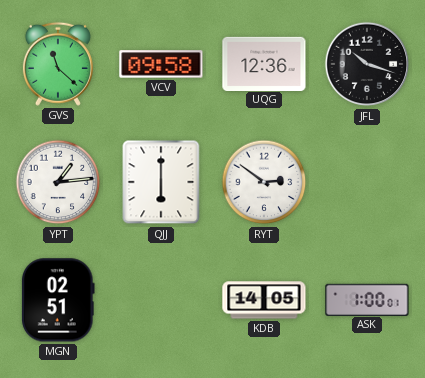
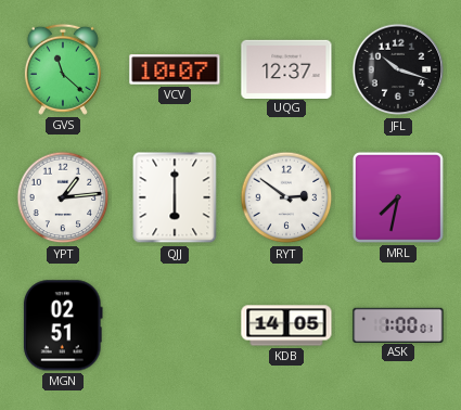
VCV: 09:58 -> 10:07 (175, 69)
UQG: 12:36 -> 12:37 (286, 68)
MRL: none -> 7:32 (398, 197)
